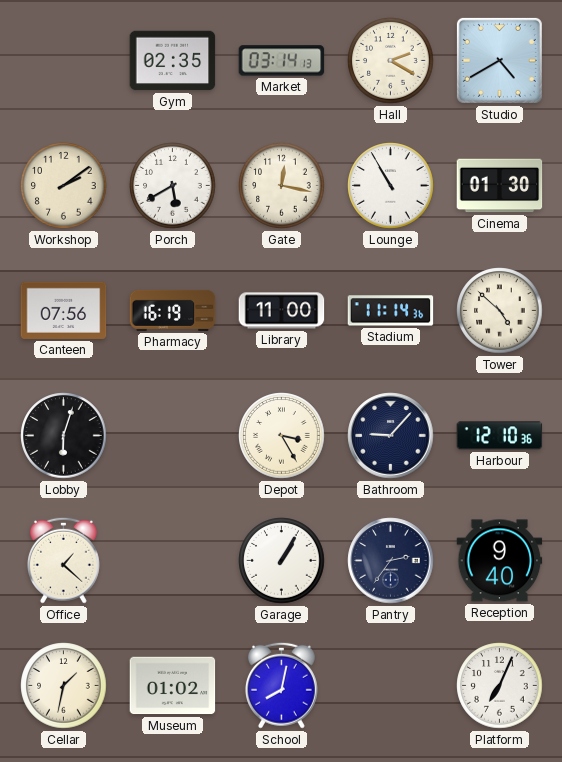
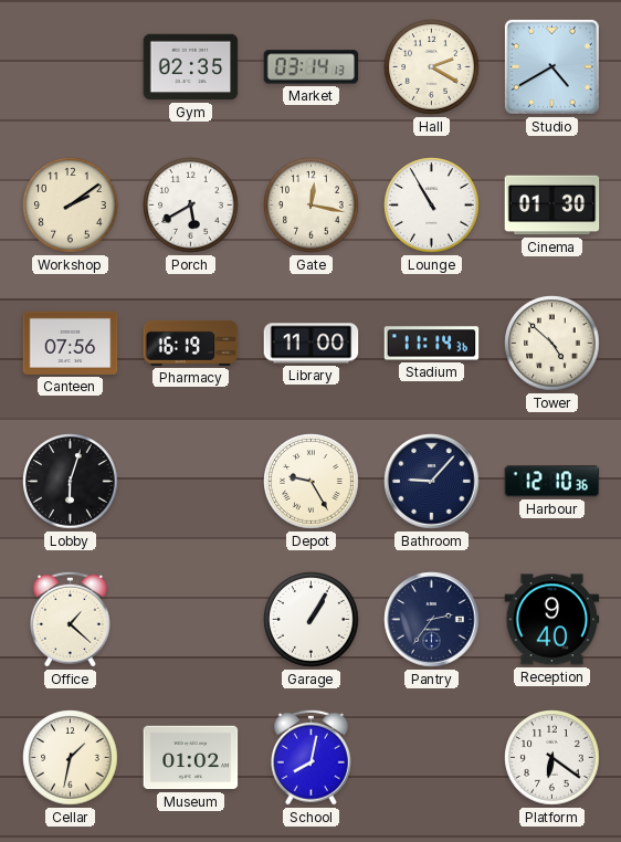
Depot: 3:25 -> 9:25 (312, 482)
Platform: 7:04 -> 6:21 (552, 758)
